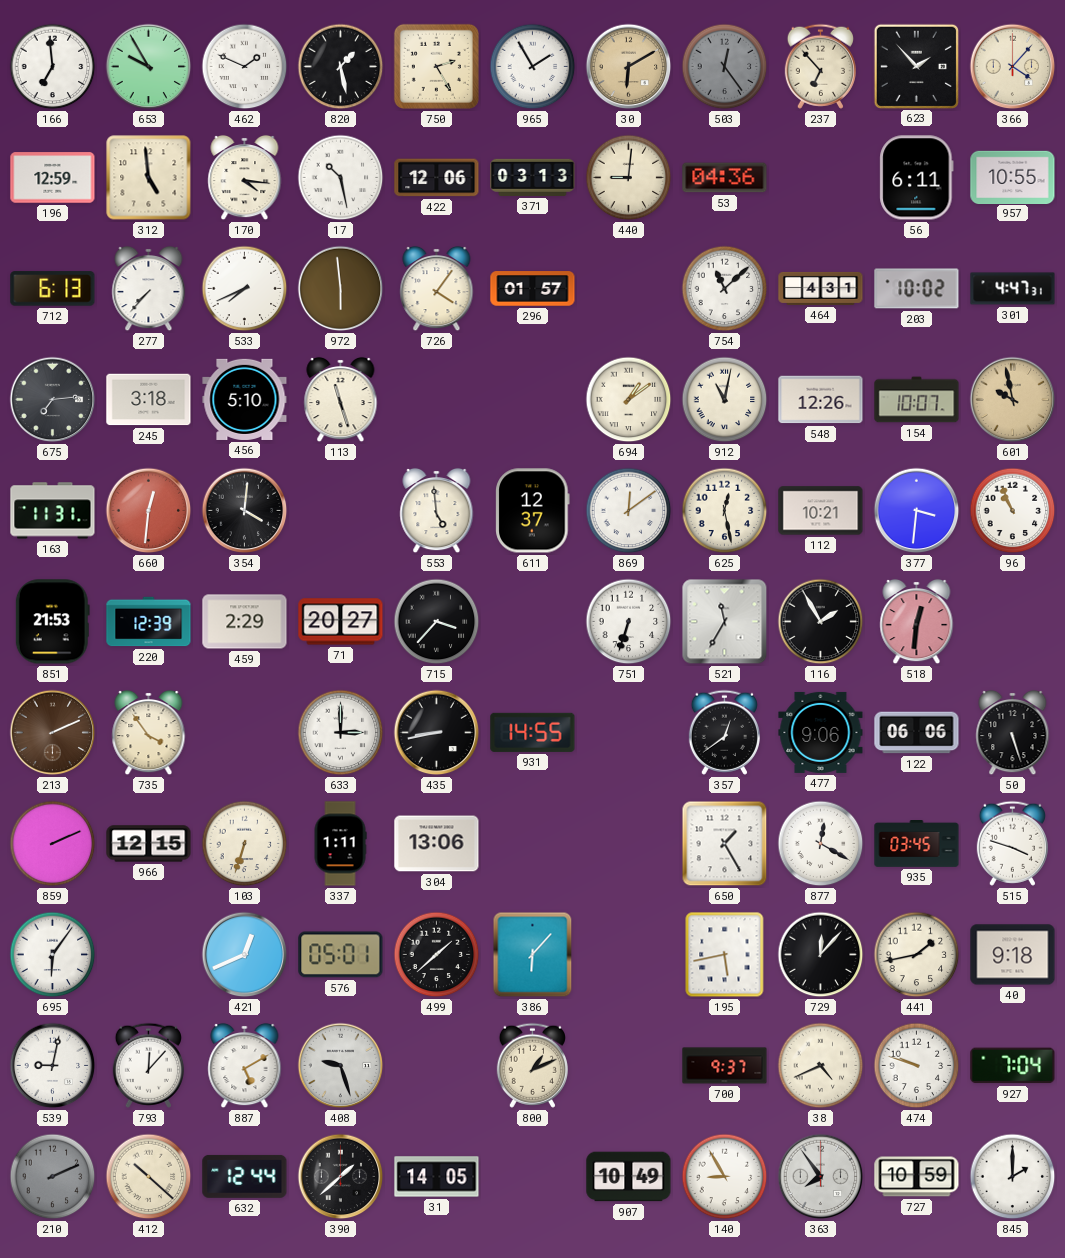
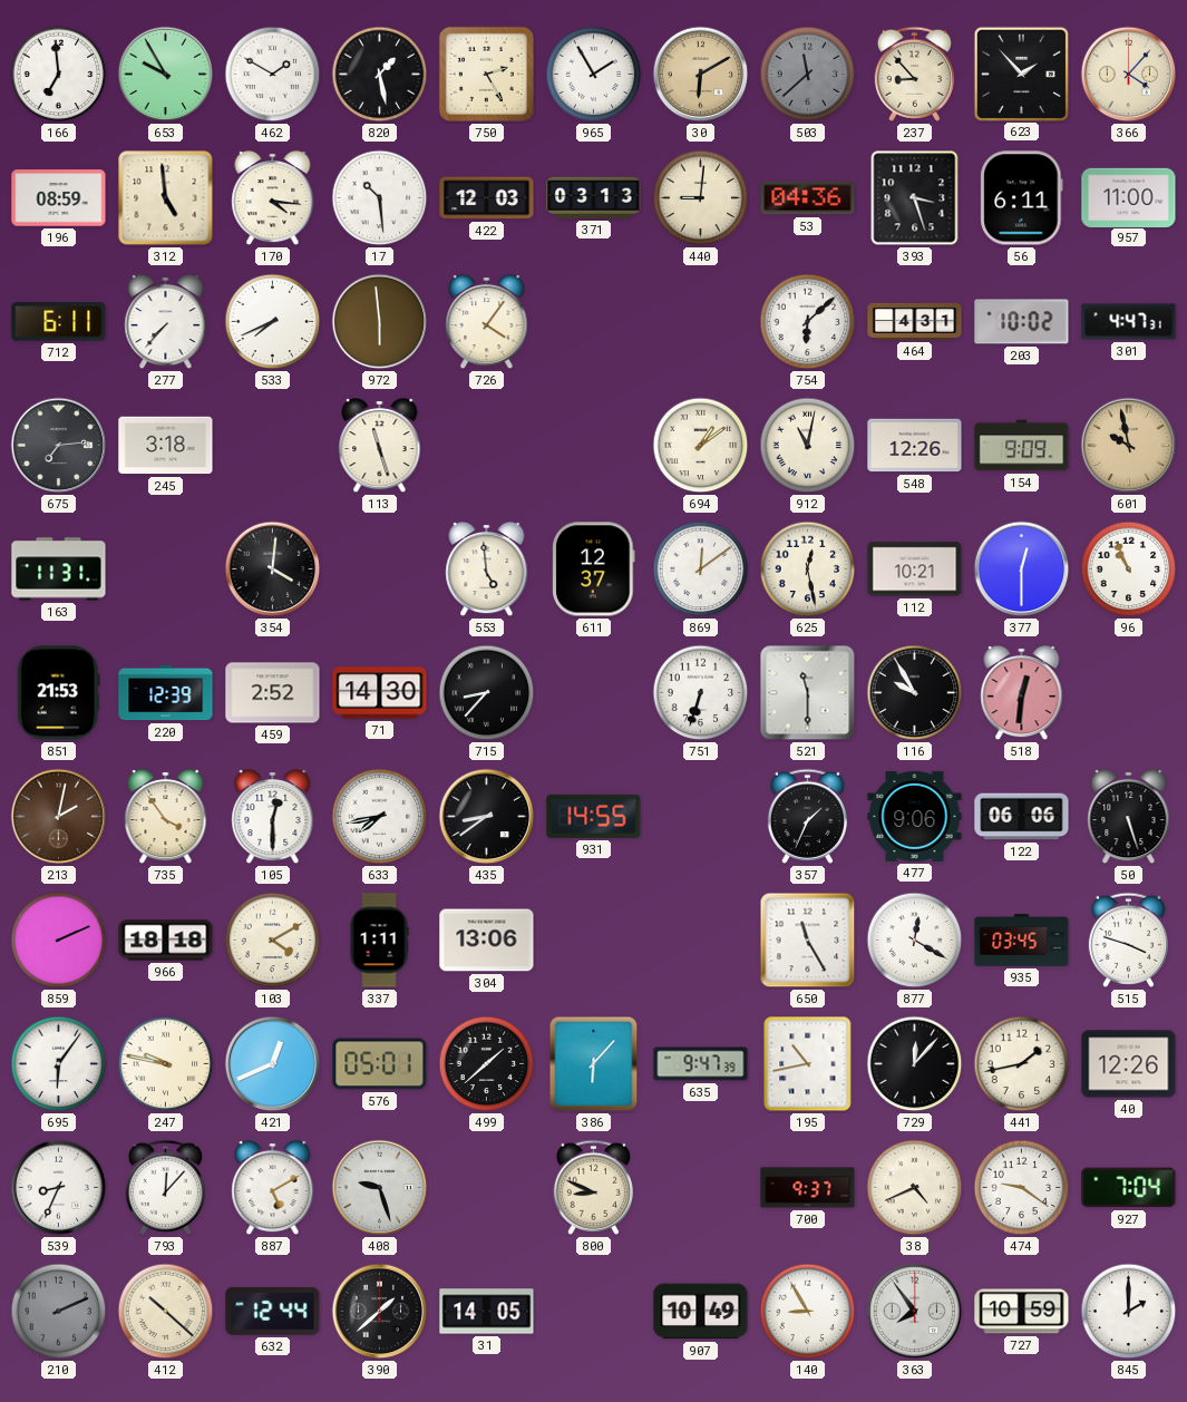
462: 1:49 -> 1:50 (273, 75)
503: 12:24 -> 11:38 (808, 75)
237: 6:53 -> 8:53 (914, 74)
196: 12:59 -> 08:59 (59, 198)
17: 10:28 -> 10:29 (380, 198)
422: 12:06 -> 12:03 (487, 198)
393: none -> 3:27 (915, 198)
957: 10:55 -> 11:00 (1129, 197)
712: 6:13 -> 6:11 (59, 322)
296: 01:57 -> none (533, 289)
754: 11:08 -> 6:08 (808, 322)
456: 5:10 -> none (245, 399)
154: 10:07 -> 9:09 (1022, 446)
660: 12:31 -> none (149, 511)
377: 3:31 -> 12:30 (1022, 569)
459: 2:29 -> 2:52 (273, 693)
71: 20:27 -> 14:30 (380, 693)
715: 3:37 -> 8:37 (487, 693)
521: 11:35 -> 11:30 (808, 693)
116: 1:55 -> 9:55 (915, 693)
213: 2:11 -> 2:02 (59, 817)
105: none -> 12:30 (273, 817)
633: 3:00 -> 7:43 (380, 817)
435: 8:43 -> 8:39 (487, 817)
357: 12:39 -> 1:34 (807, 816)
966: 12:15 -> 18:18 (166, 941)
103: 6:33 -> 4:10 (273, 941)
650: 1:25 -> 11:25 (808, 941)
247: none -> 9:47 (166, 1064)
635: none -> 9:47 (701, 1064)
195: 5:43 -> 10:43 (808, 1064)
40: 9:18 -> 12:26 (1129, 1064)
539: 9:02 -> 8:34 (59, 1188)
800: 1:11 -> 8:49 (593, 1187)
474: 9:48 -> 9:21 (1022, 1188)
